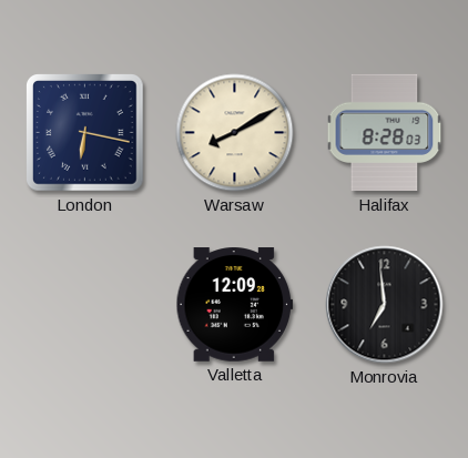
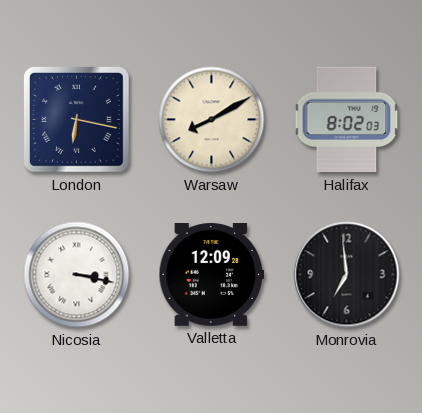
Halifax: 8:28 -> 8:02 (347, 120)
Nicosia: none -> 3:17 (77, 275)
